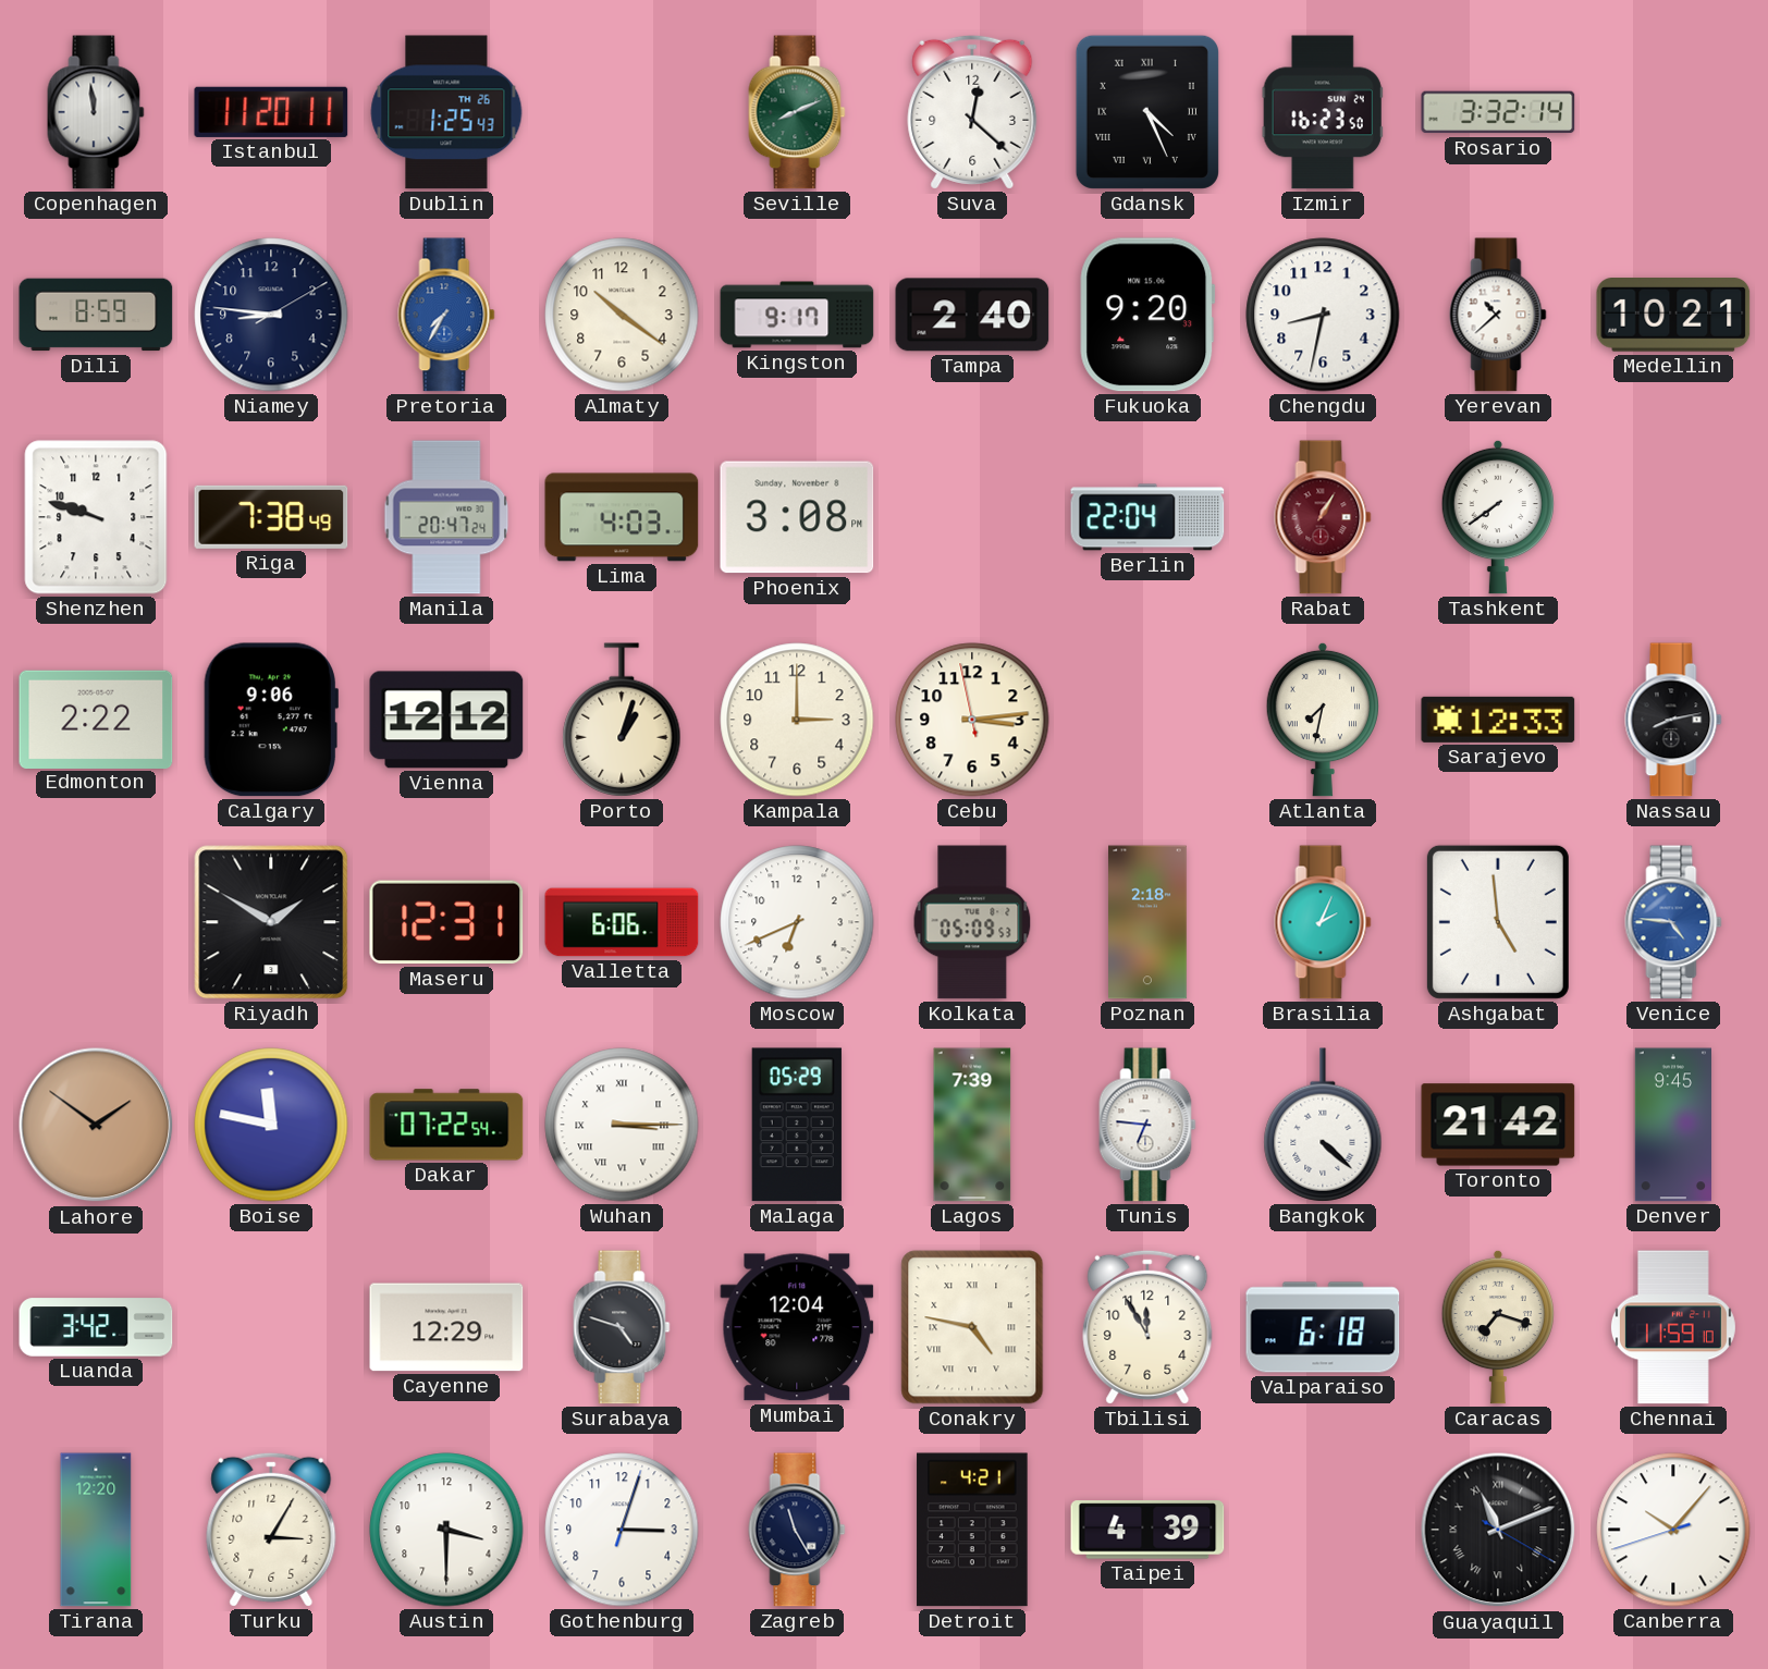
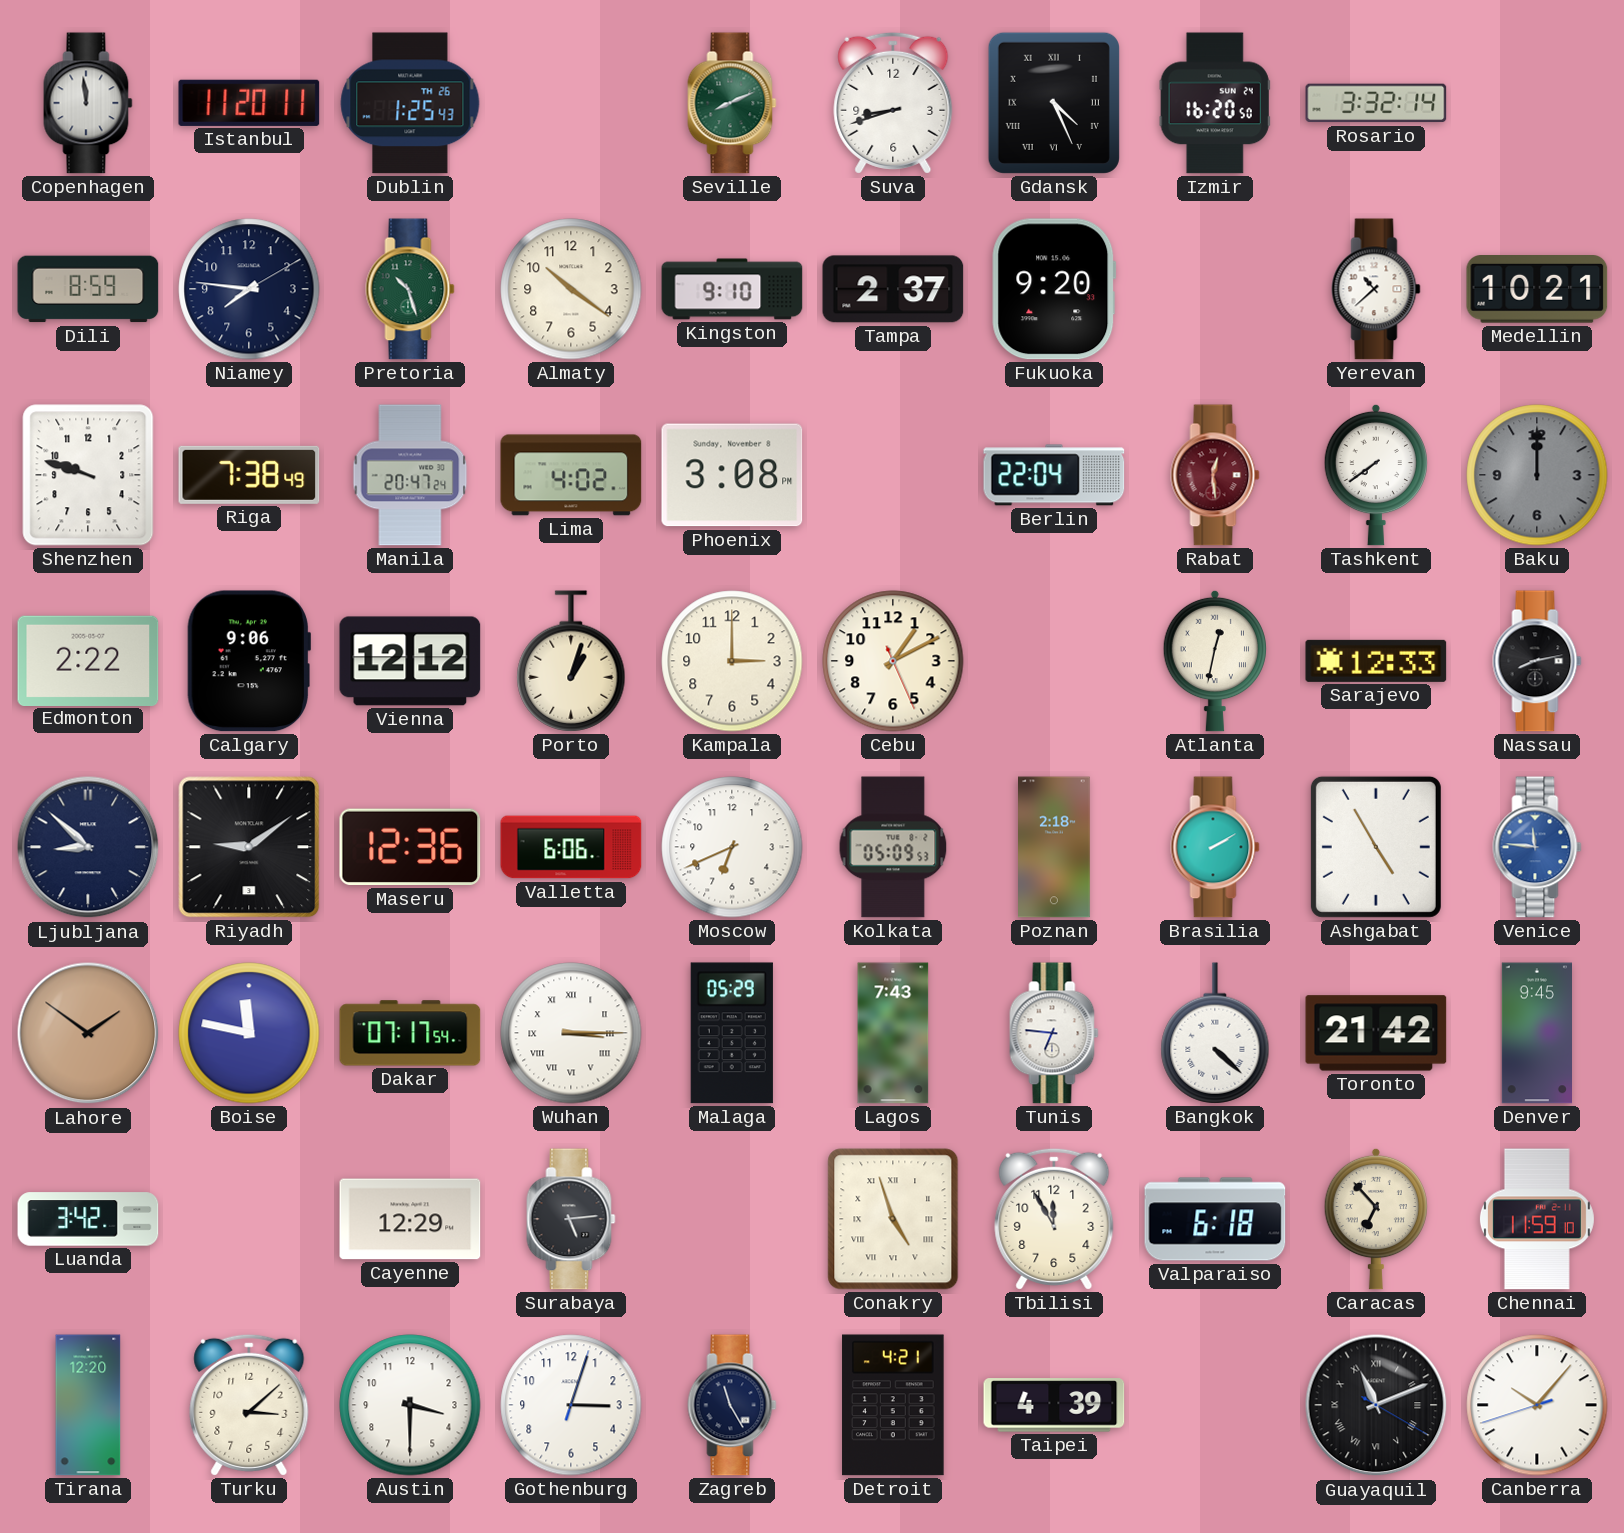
Suva: 12:22 -> 8:42 (893, 103)
Izmir: 16:23 -> 16:20 (1215, 103)
Niamey: 8:46 -> 7:46 (249, 289)
Pretoria: 7:35 -> 10:27 (410, 289)
Pretoria dial: blue -> green (410, 289)
Kingston: 9:17 -> 9:10 (732, 289)
Tampa: 2:40 -> 2:37 (893, 289)
Chengdu: 8:32 -> none (1323, 315)
Lima: 4:03 -> 4:02 (571, 475)
Rabat: 1:05 -> 12:29 (1215, 475)
Baku: none -> 12:00 (1537, 475)
Cebu: 3:13 -> 1:10 (893, 661)
Atlanta: 7:32 -> 12:32 (1215, 661)
Ljubljana: none -> 8:52 (88, 847)
Riyadh: 1:50 -> 9:09 (249, 847)
Maseru: 12:31 -> 12:36 (410, 847)
Brasilia: 2:04 -> 2:10 (1215, 847)
Ashgabat: 4:59 -> 4:55 (1376, 847)
Venice: 4:46 -> 11:46 (1537, 847)
Dakar: 07:22 -> 07:17 (410, 1033)
Lagos: 7:39 -> 7:43 (893, 1033)
Surabaya: 4:48 -> 5:14 (571, 1219)
Mumbai: 12:04 -> none (797, 1327)
Conakry: 4:47 -> 4:57 (893, 1219)
Caracas: 7:18 -> 6:53 (1376, 1219)
Turku: 3:05 -> 3:08 (249, 1405)
